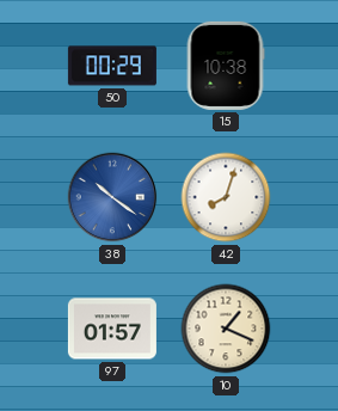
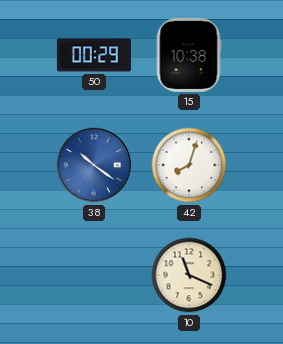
97: 01:57 -> none (112, 329)
10: 1:19 -> 11:19 (189, 275)
